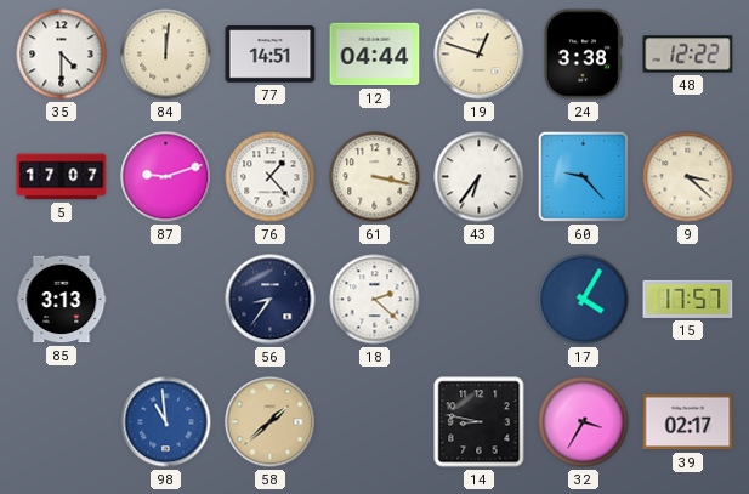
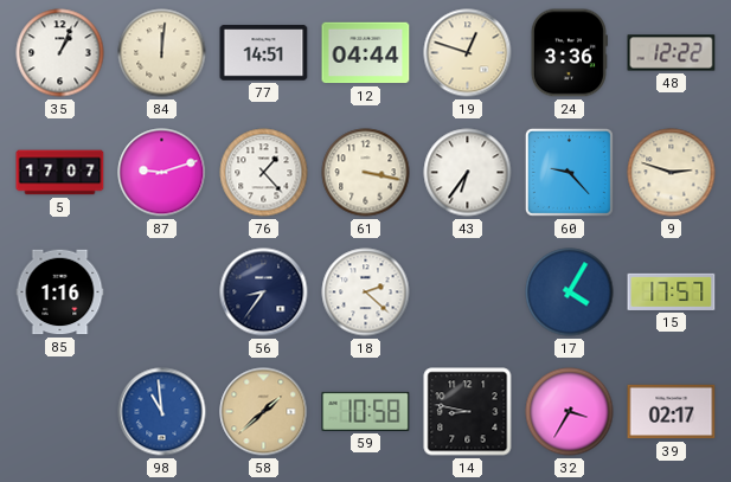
35: 4:30 -> 1:04 (60, 53)
24: 3:38 -> 3:36 (569, 53)
9: 3:22 -> 2:48 (672, 173)
85: 3:13 -> 1:16 (60, 293)
59: none -> 10:58 (366, 411)
